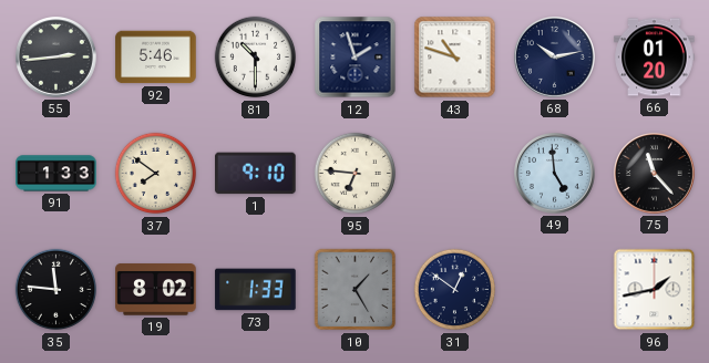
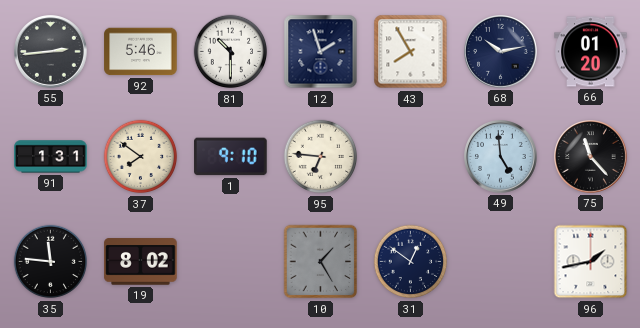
43: 10:48 -> 7:55 (411, 52)
91: 1:33 -> 1:31 (51, 157)
73: 1:33 -> none (256, 290)
